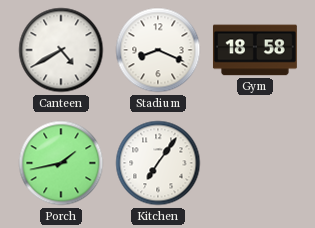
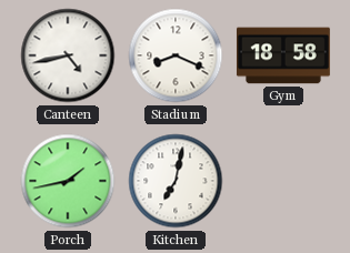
Canteen: 4:40 -> 4:43 (68, 55)
Kitchen: 7:06 -> 7:02 (176, 181)
